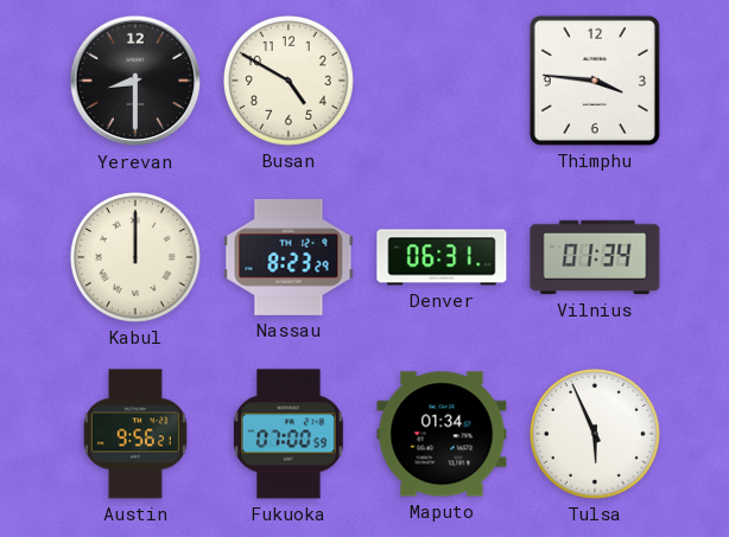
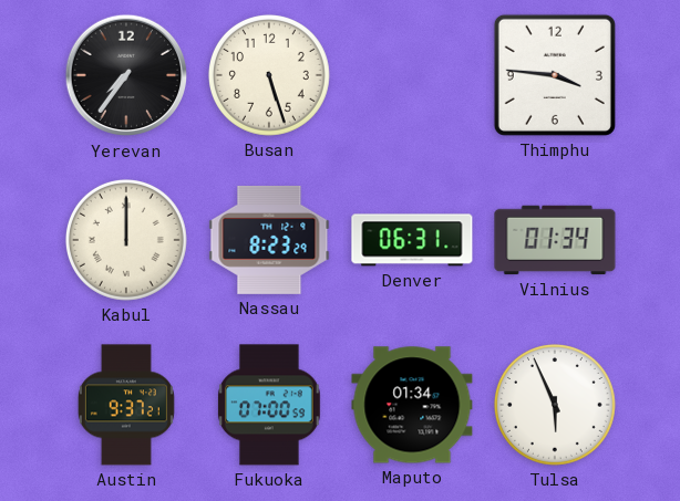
Yerevan: 8:30 -> 7:36 (126, 75)
Busan: 4:50 -> 5:27 (269, 75)
Austin: 9:56 -> 9:37 (126, 405)
